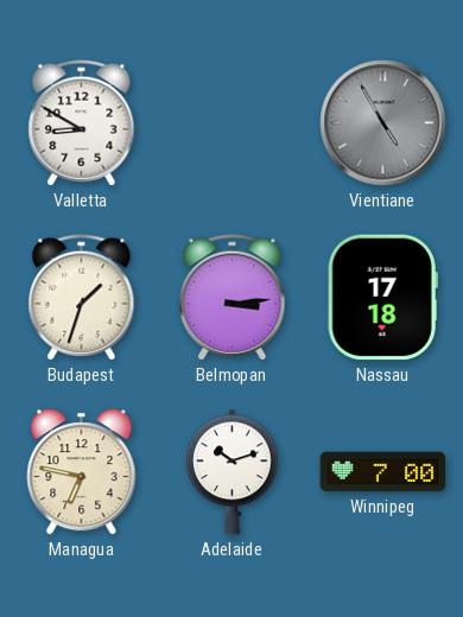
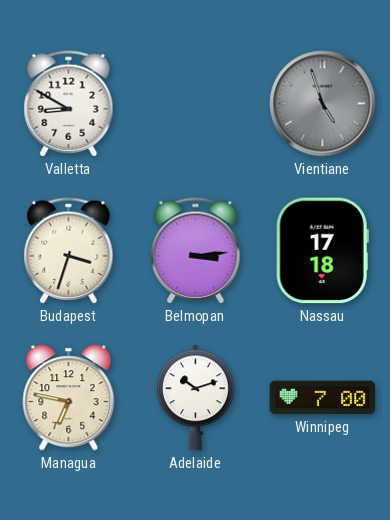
Vientiane: 4:55 -> 4:57 (323, 104)
Budapest: 1:33 -> 3:33 (69, 251)
